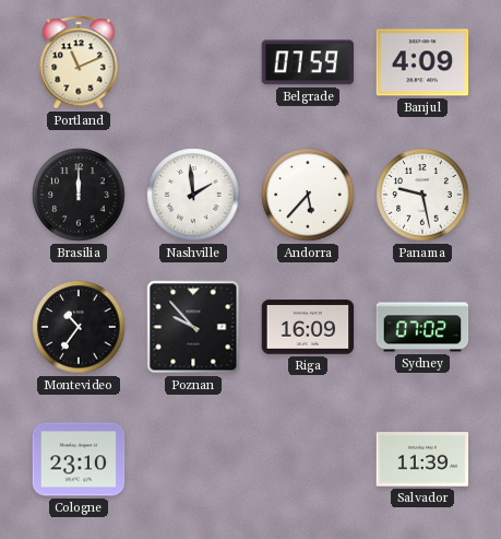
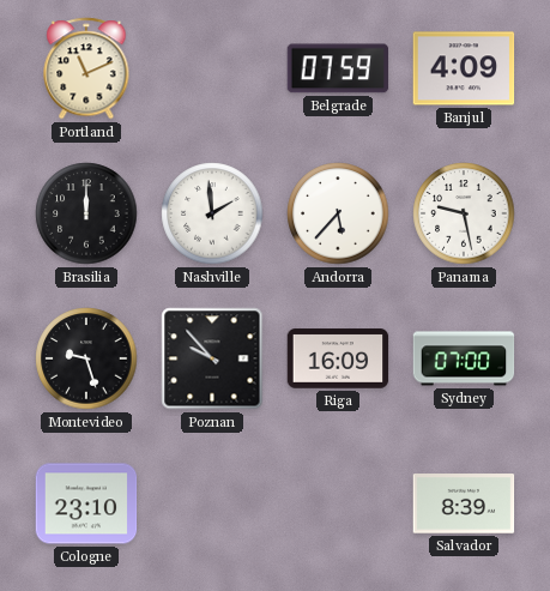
Montevideo: 10:36 -> 9:27 (86, 358)
Sydney: 07:02 -> 07:00 (464, 358)
Salvador: 11:39 -> 8:39 (464, 503)
